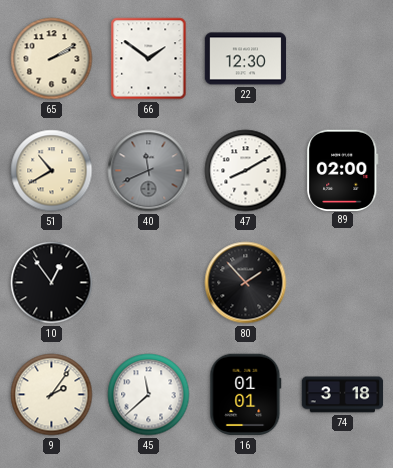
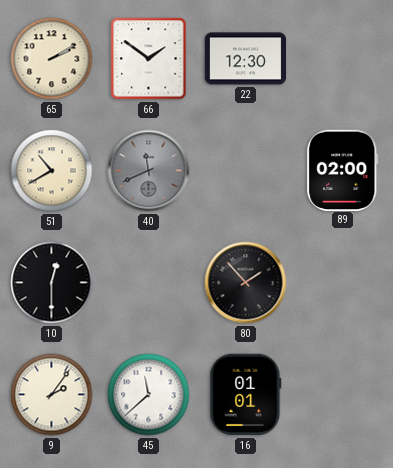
47: 8:10 -> none (246, 171)
10: 12:54 -> 12:30 (52, 283)
74: 3:18 -> none (343, 395)
